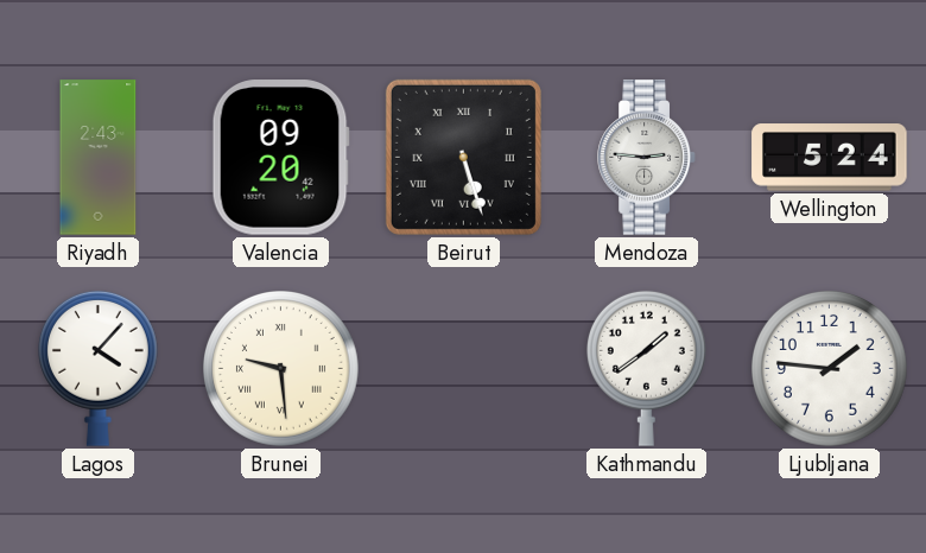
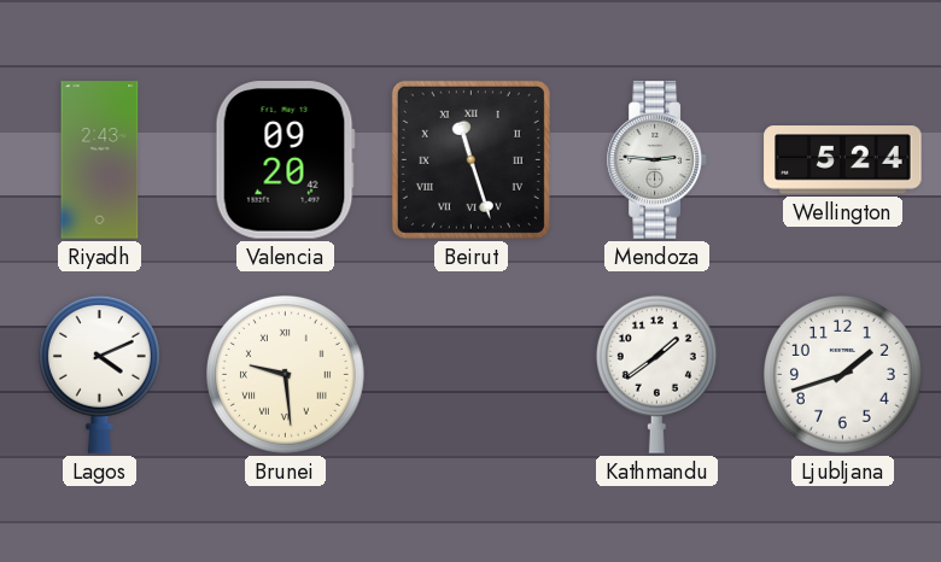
Beirut: 5:27 -> 11:27 (470, 159)
Lagos: 4:07 -> 4:11 (99, 374)
Ljubljana: 1:46 -> 1:42 (843, 375)
